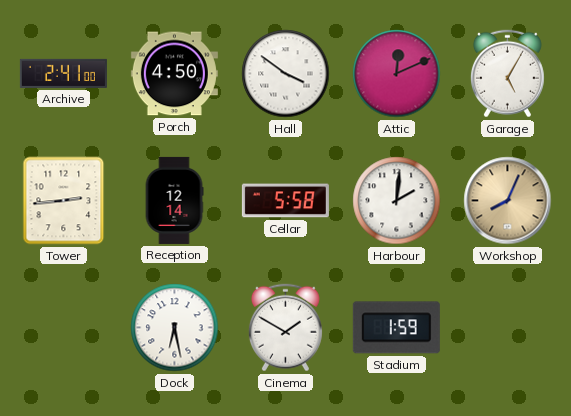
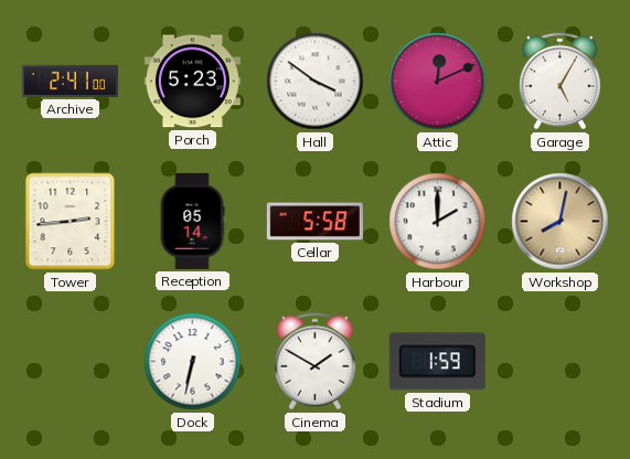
Porch: 4:50 -> 5:23 (192, 82)
Reception: 12:14 -> 05:14 (192, 221)
Harbour: 2:01 -> 2:00 (438, 222)
Workshop: 8:04 -> 8:02 (560, 222)
Dock: 6:28 -> 6:32 (193, 362)
